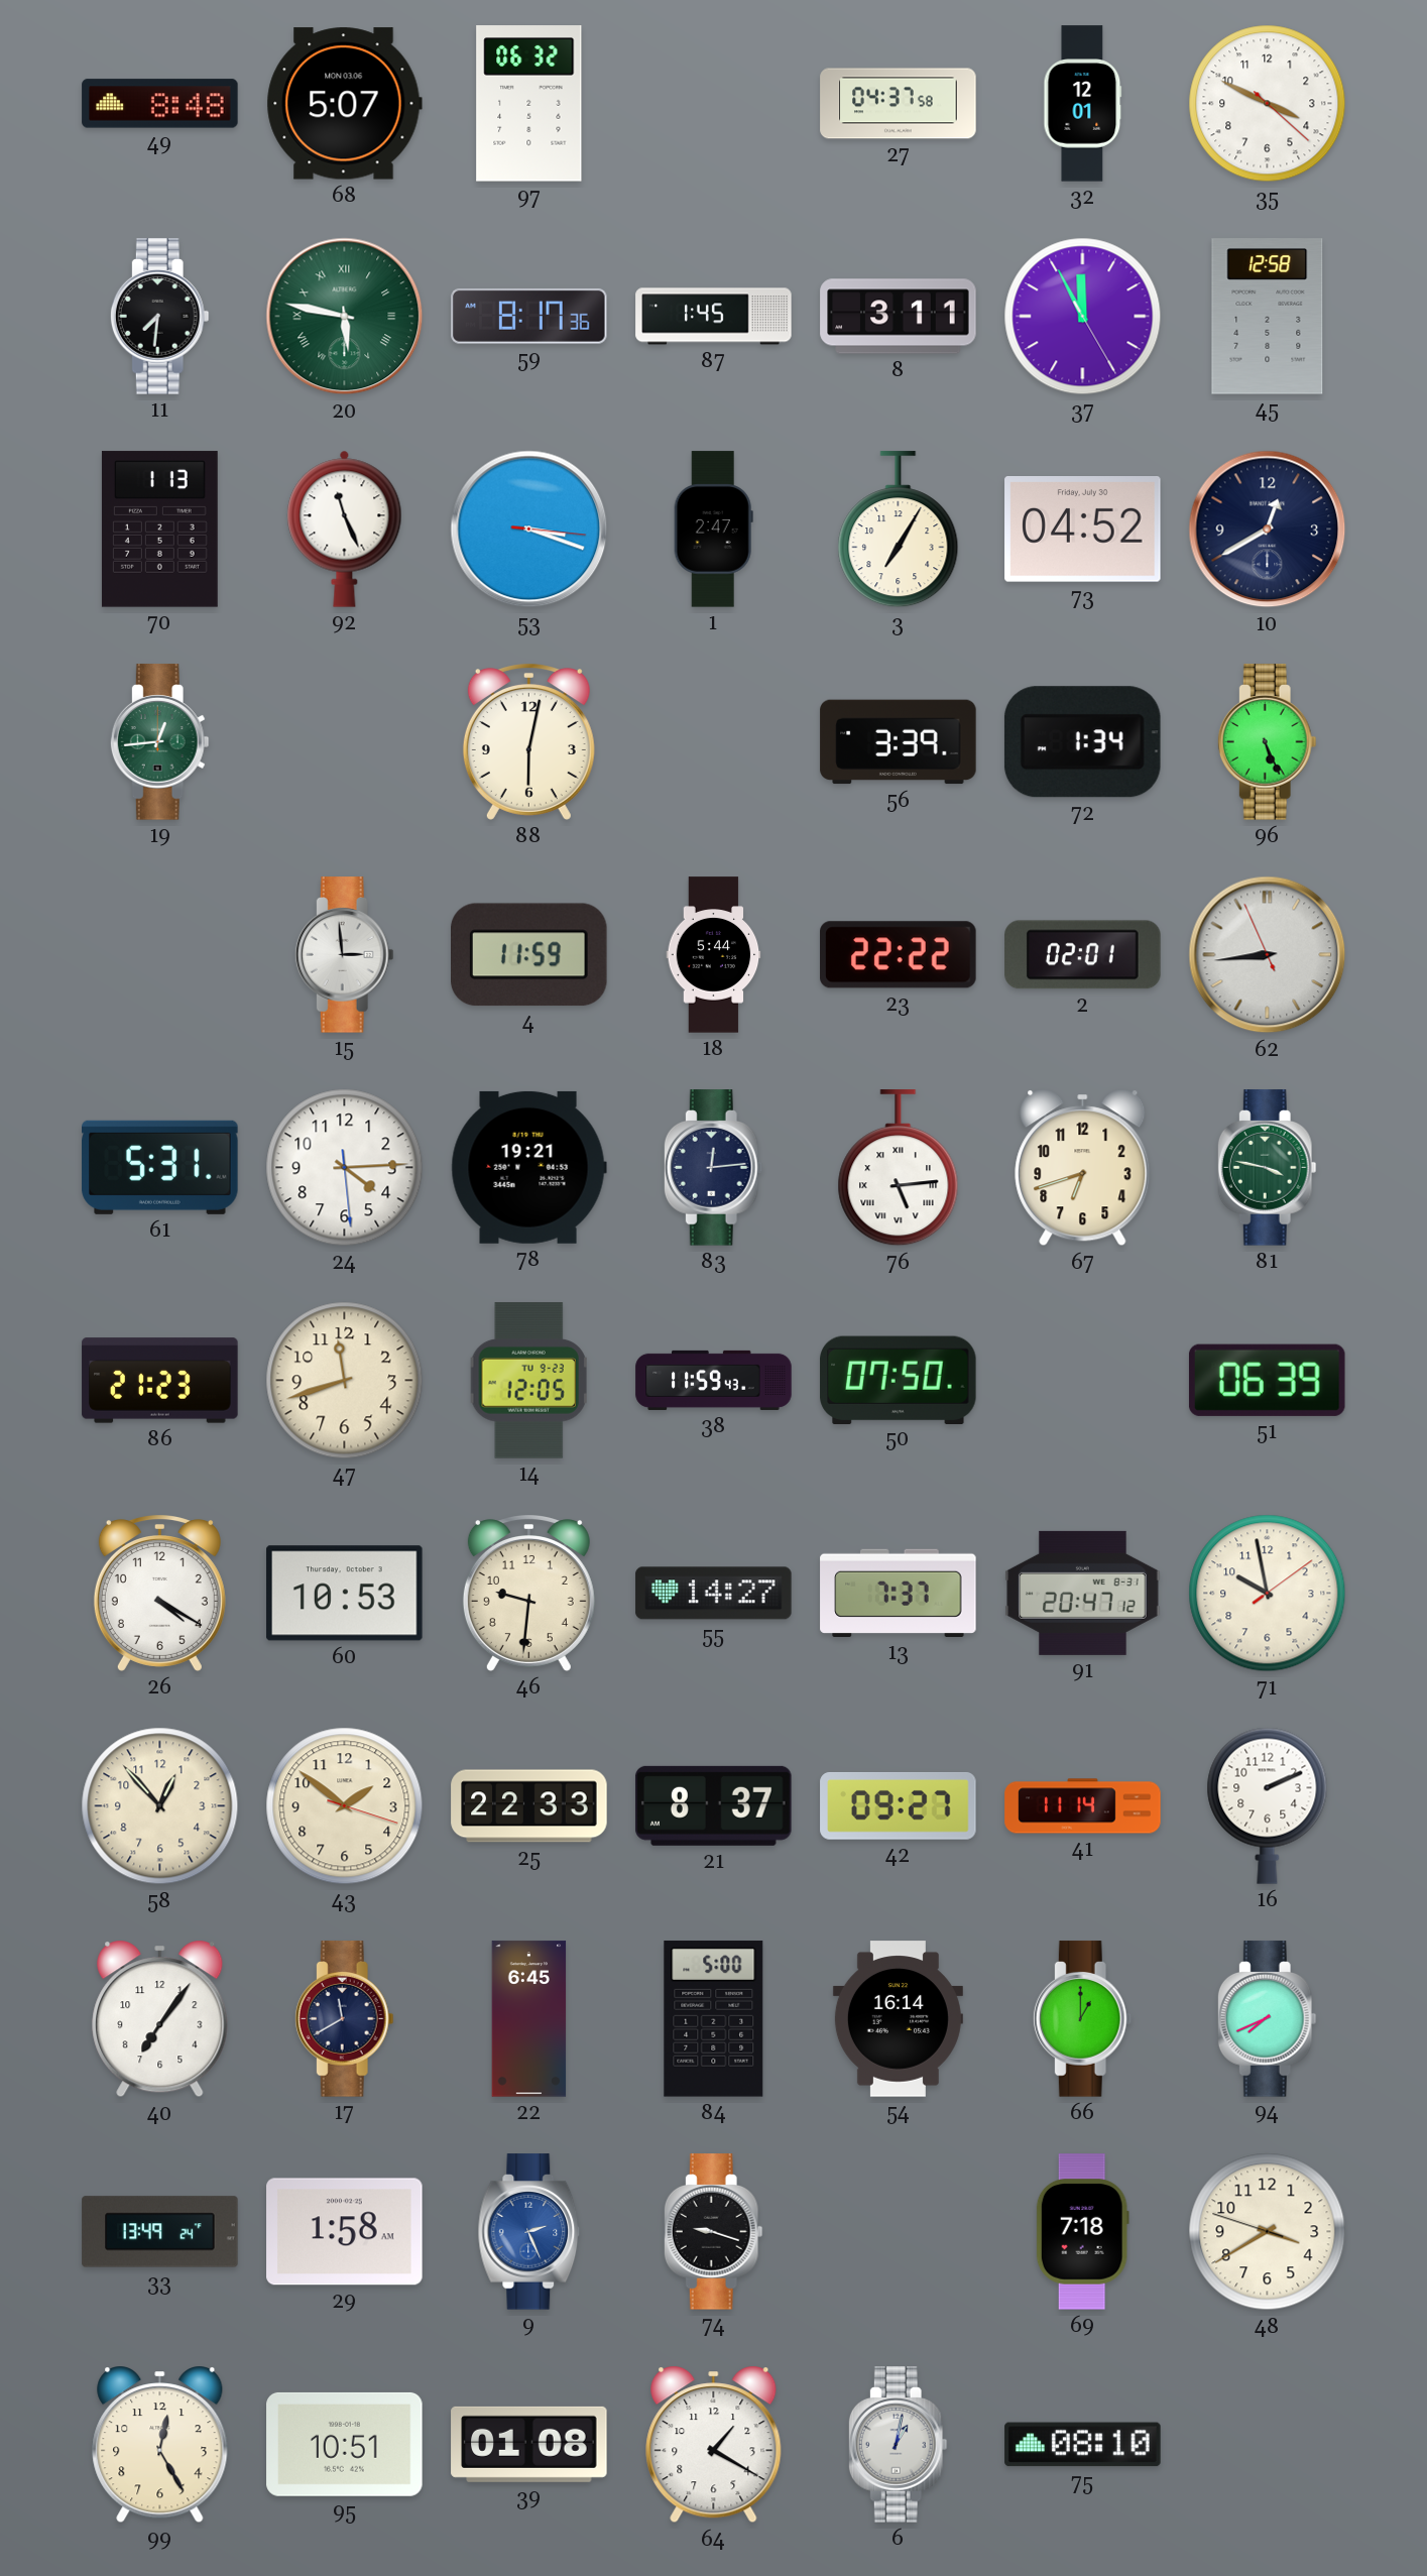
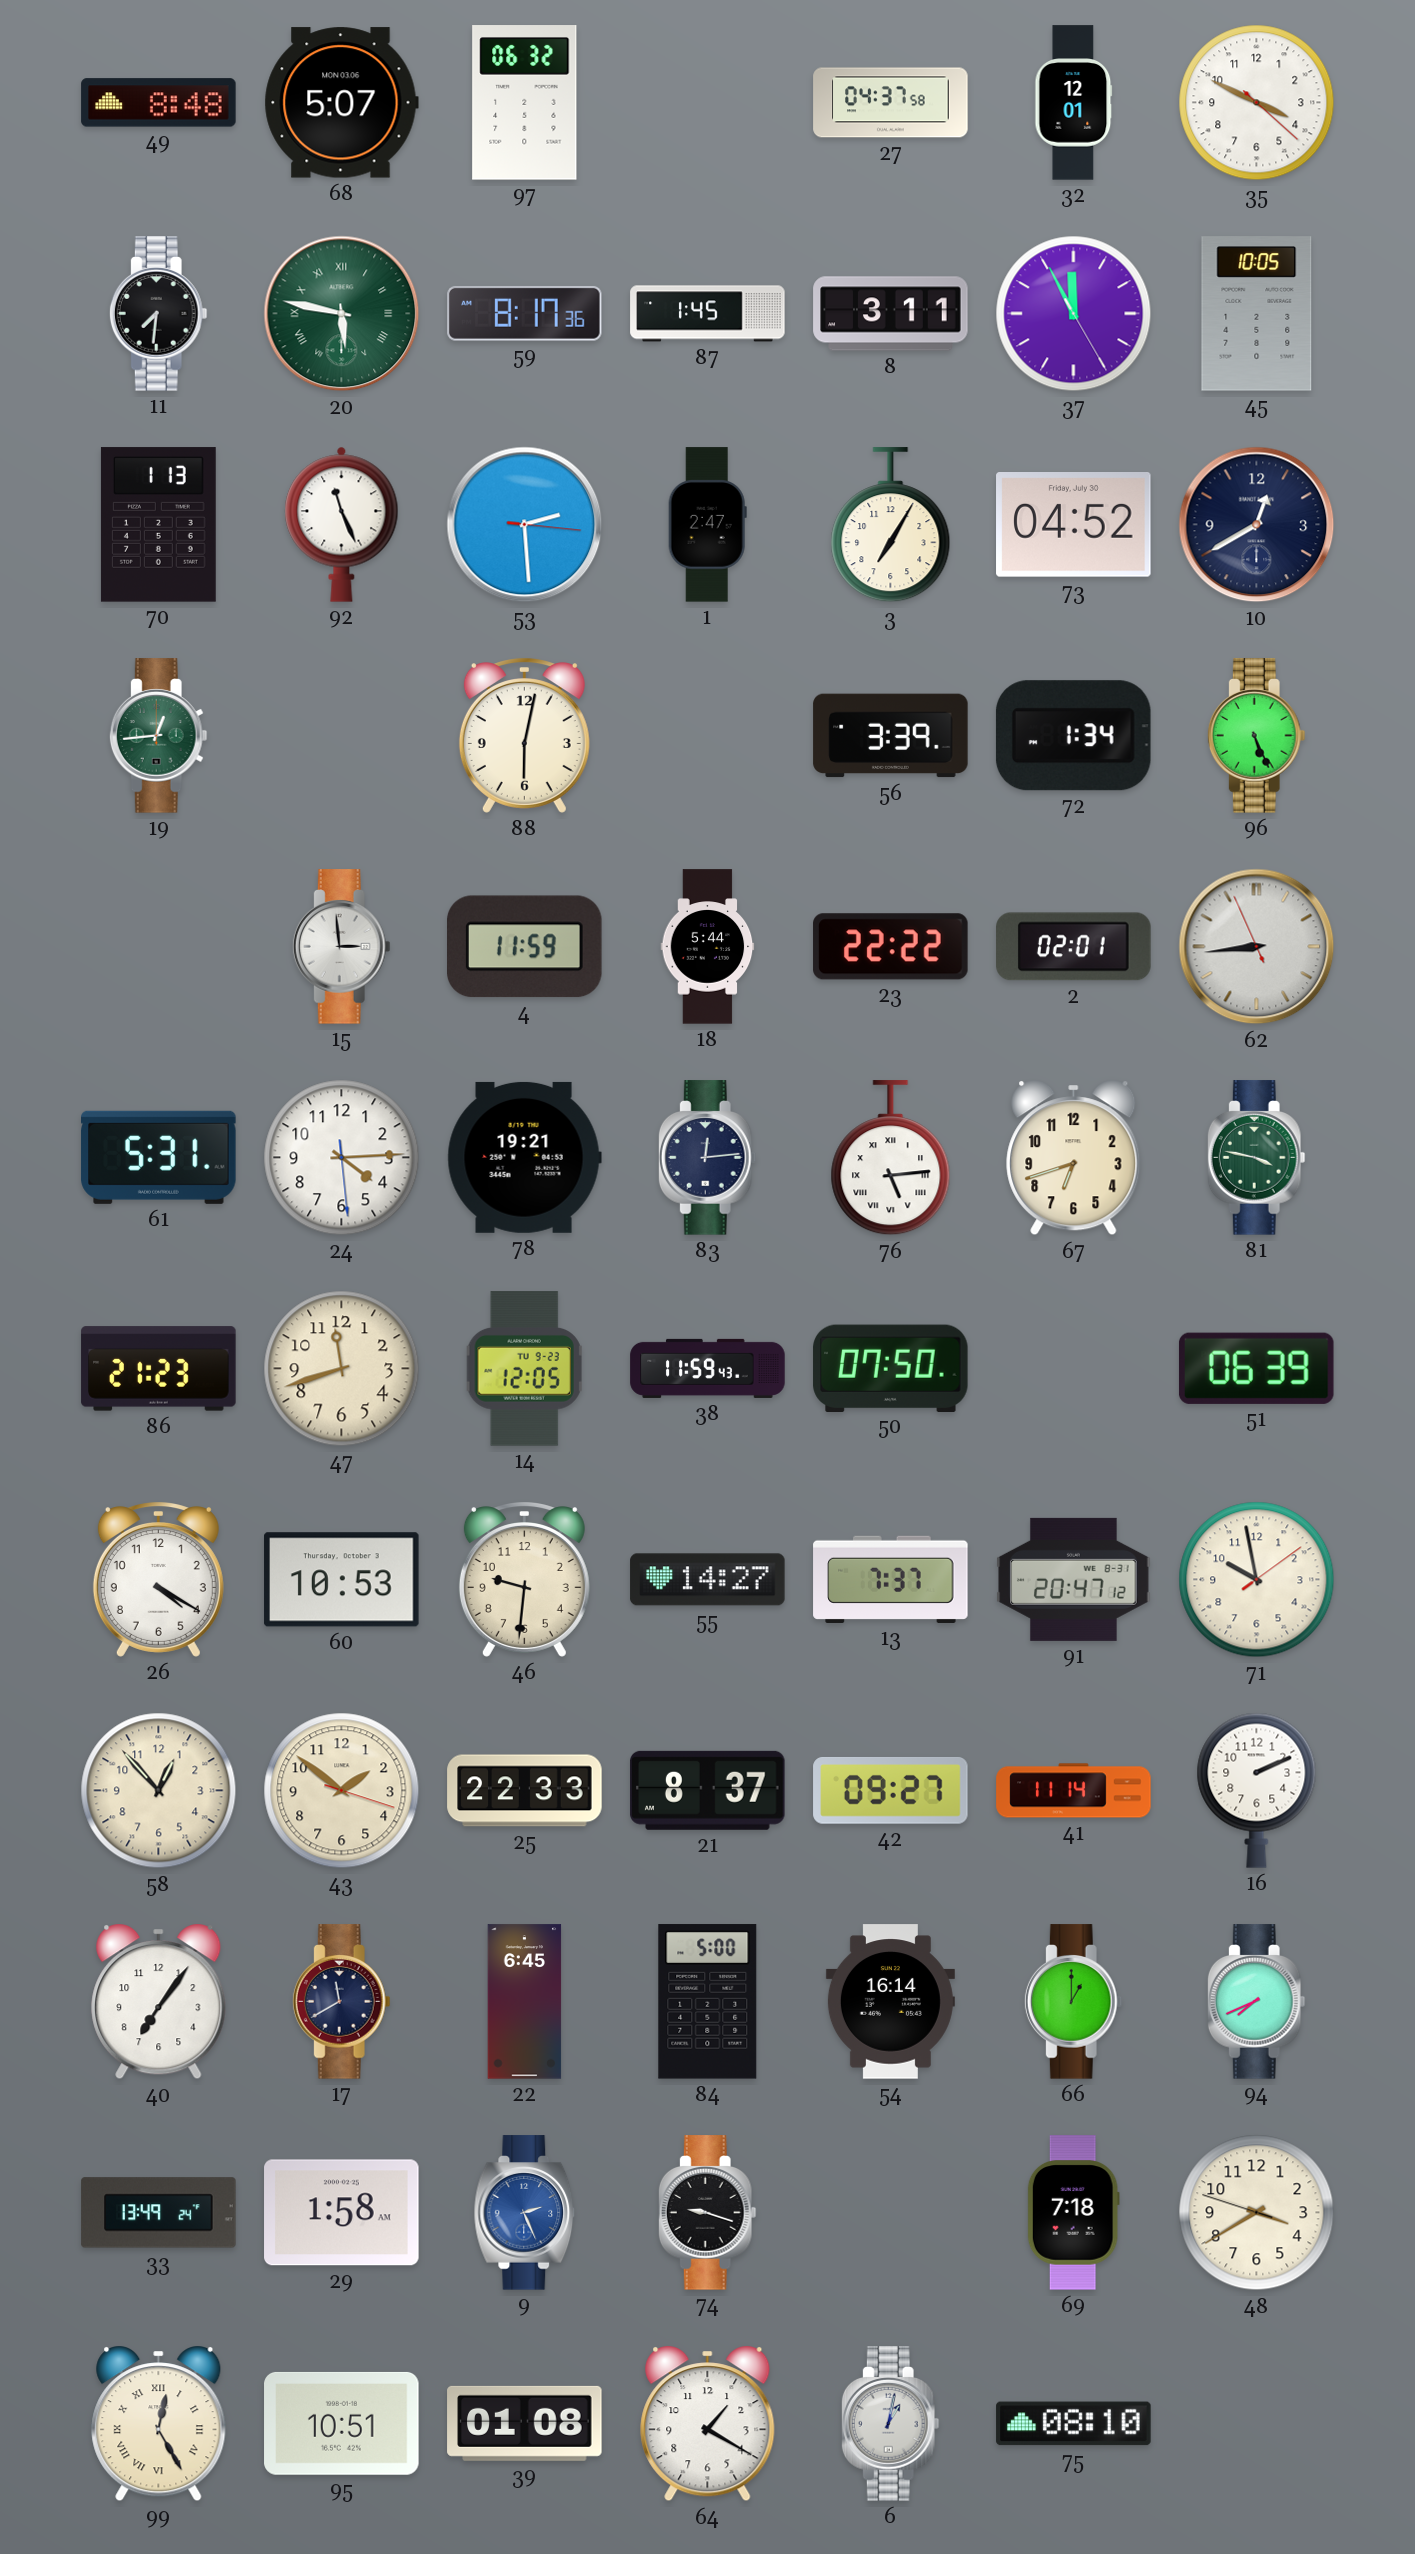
45: 12:58 -> 10:05 (1257, 314)
53: 3:18 -> 2:29 (525, 525)
99 numerals: Arabic -> Roman (159, 2424)
